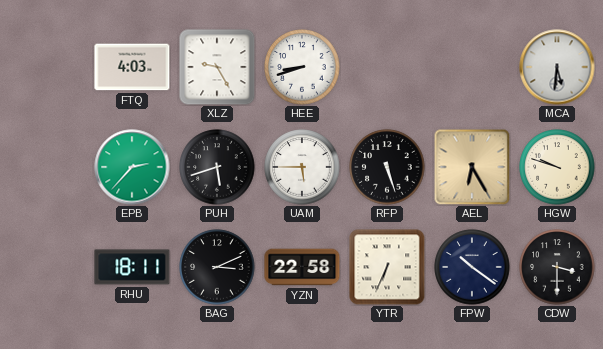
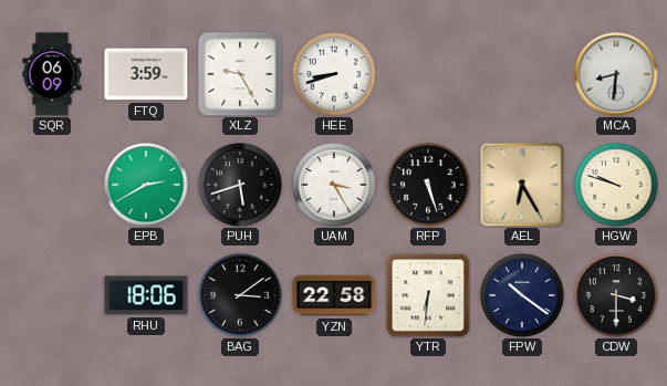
SQR: none -> 06:09 (52, 74)
FTQ: 4:03 -> 3:59 (146, 74)
MCA: 5:31 -> 8:31 (616, 74)
EPB: 2:37 -> 2:40 (146, 185)
UAM: 5:45 -> 3:25 (334, 185)
RHU: 18:11 -> 18:06 (146, 295)
BAG: 3:11 -> 3:09 (240, 295)
YTR: 6:34 -> 6:31 (428, 295)
